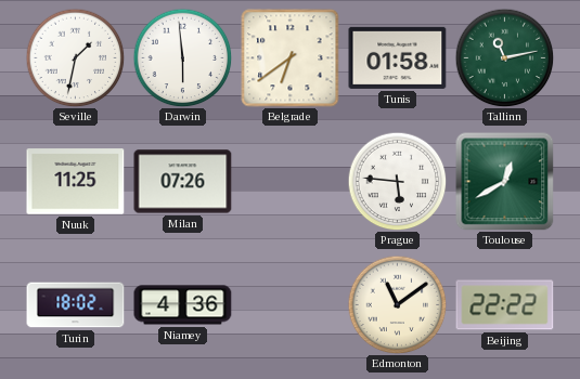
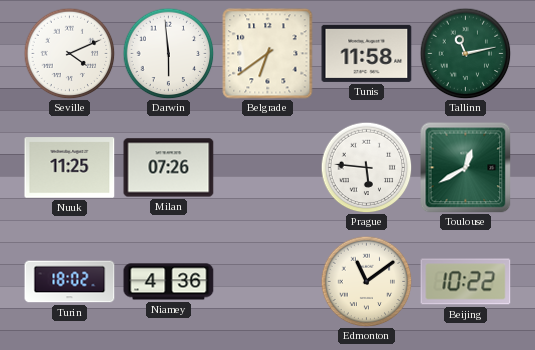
Seville: 1:32 -> 4:11 (69, 53)
Tunis: 01:58 -> 11:58 (367, 53)
Beijing: 22:22 -> 10:22 (466, 282)
